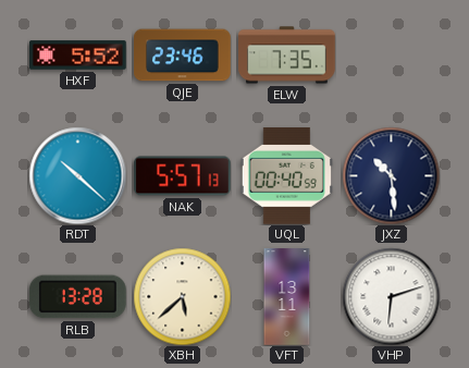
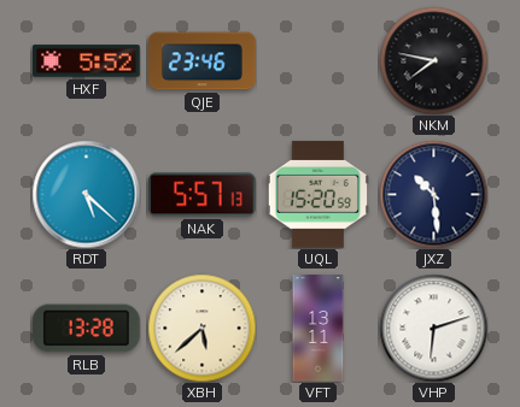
ELW: 7:35 -> none (287, 56)
NKM: none -> 7:47 (433, 60)
RDT: 10:22 -> 5:22 (86, 194)
UQL: 00:40 -> 15:20 (317, 195)
